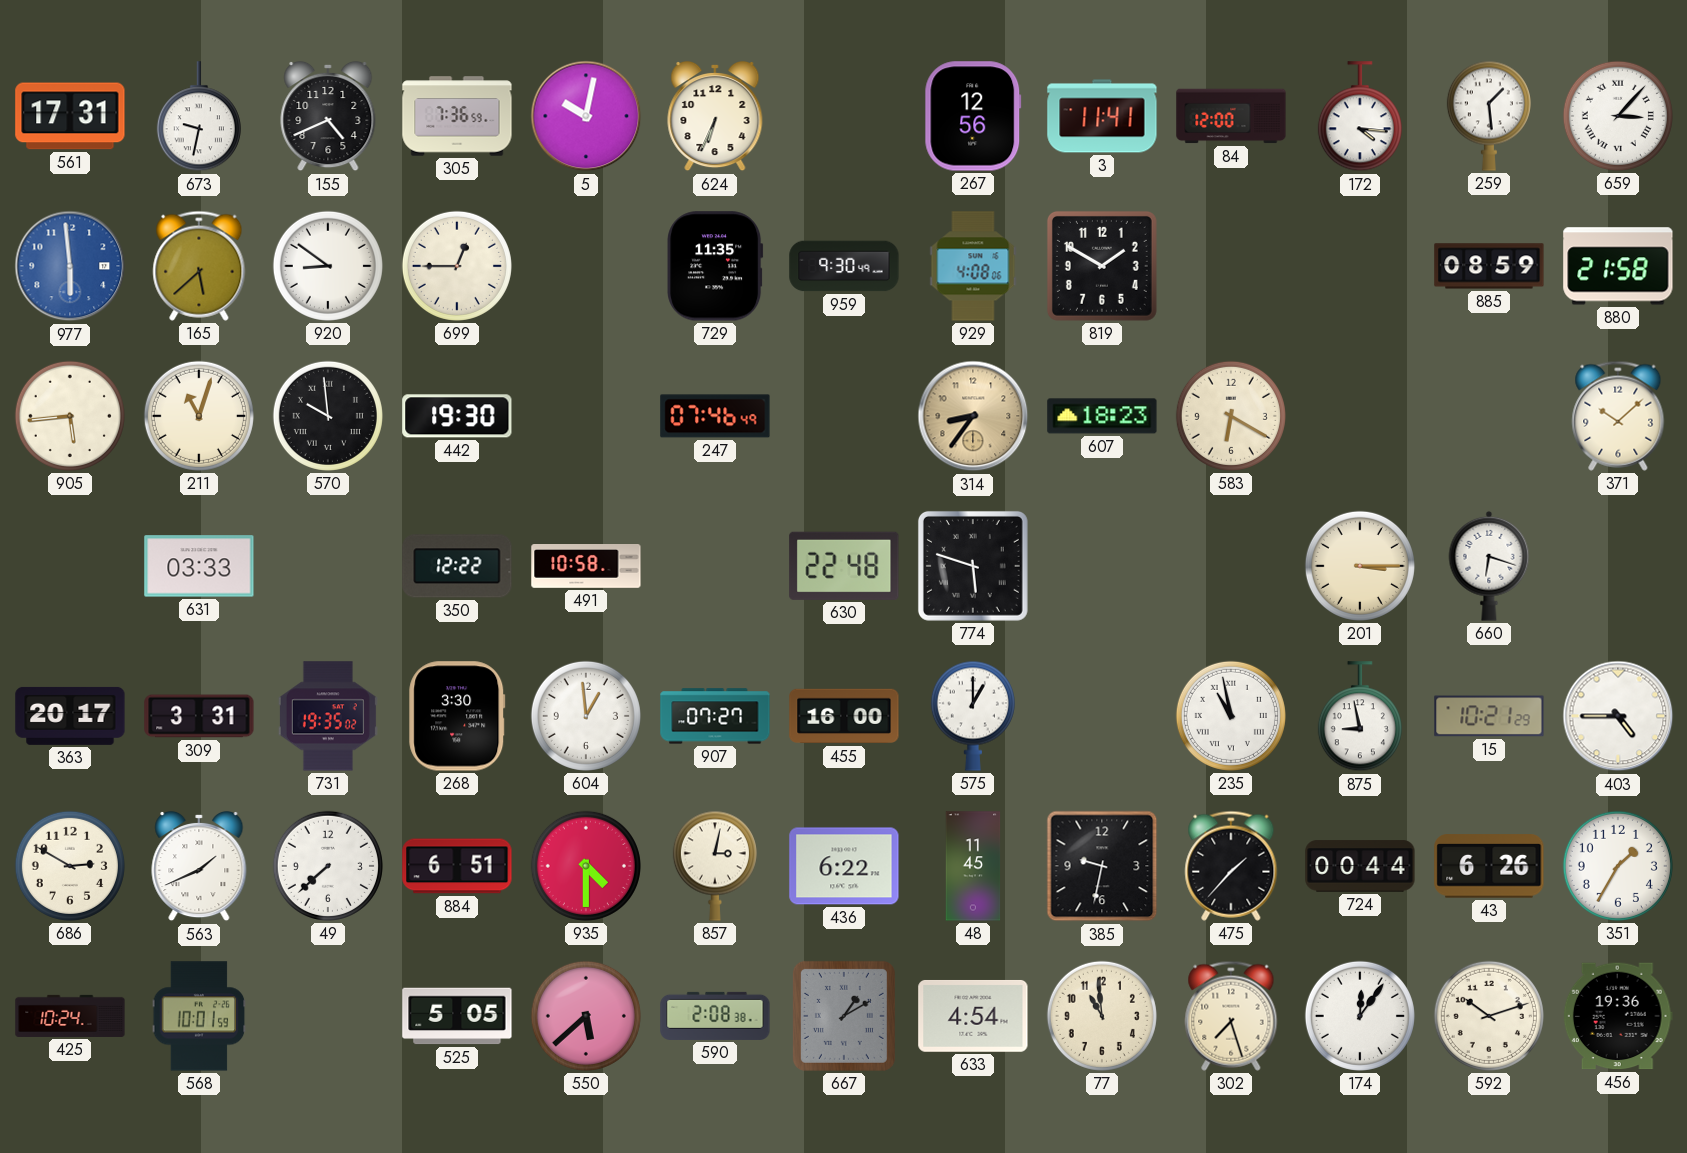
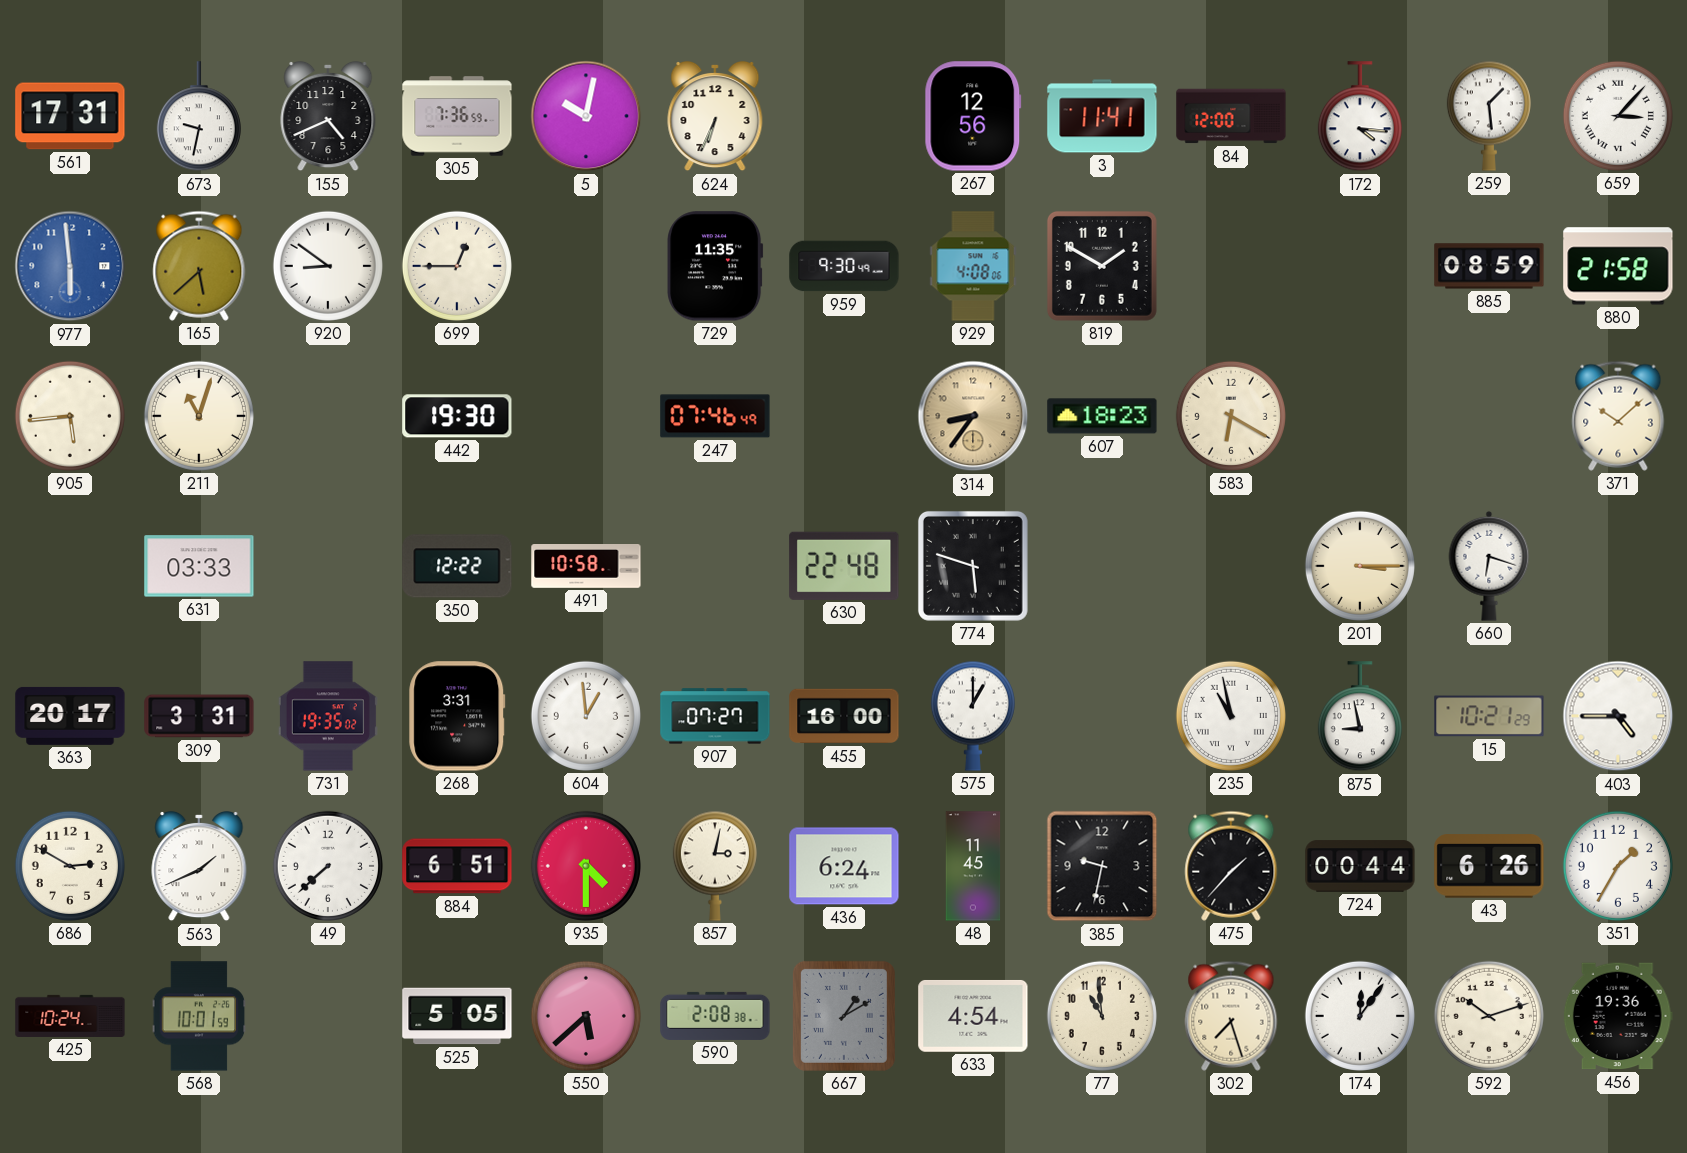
570: 9:59 -> none (328, 416)
268: 3:30 -> 3:31 (457, 716)
436: 6:22 -> 6:24 (844, 866)
